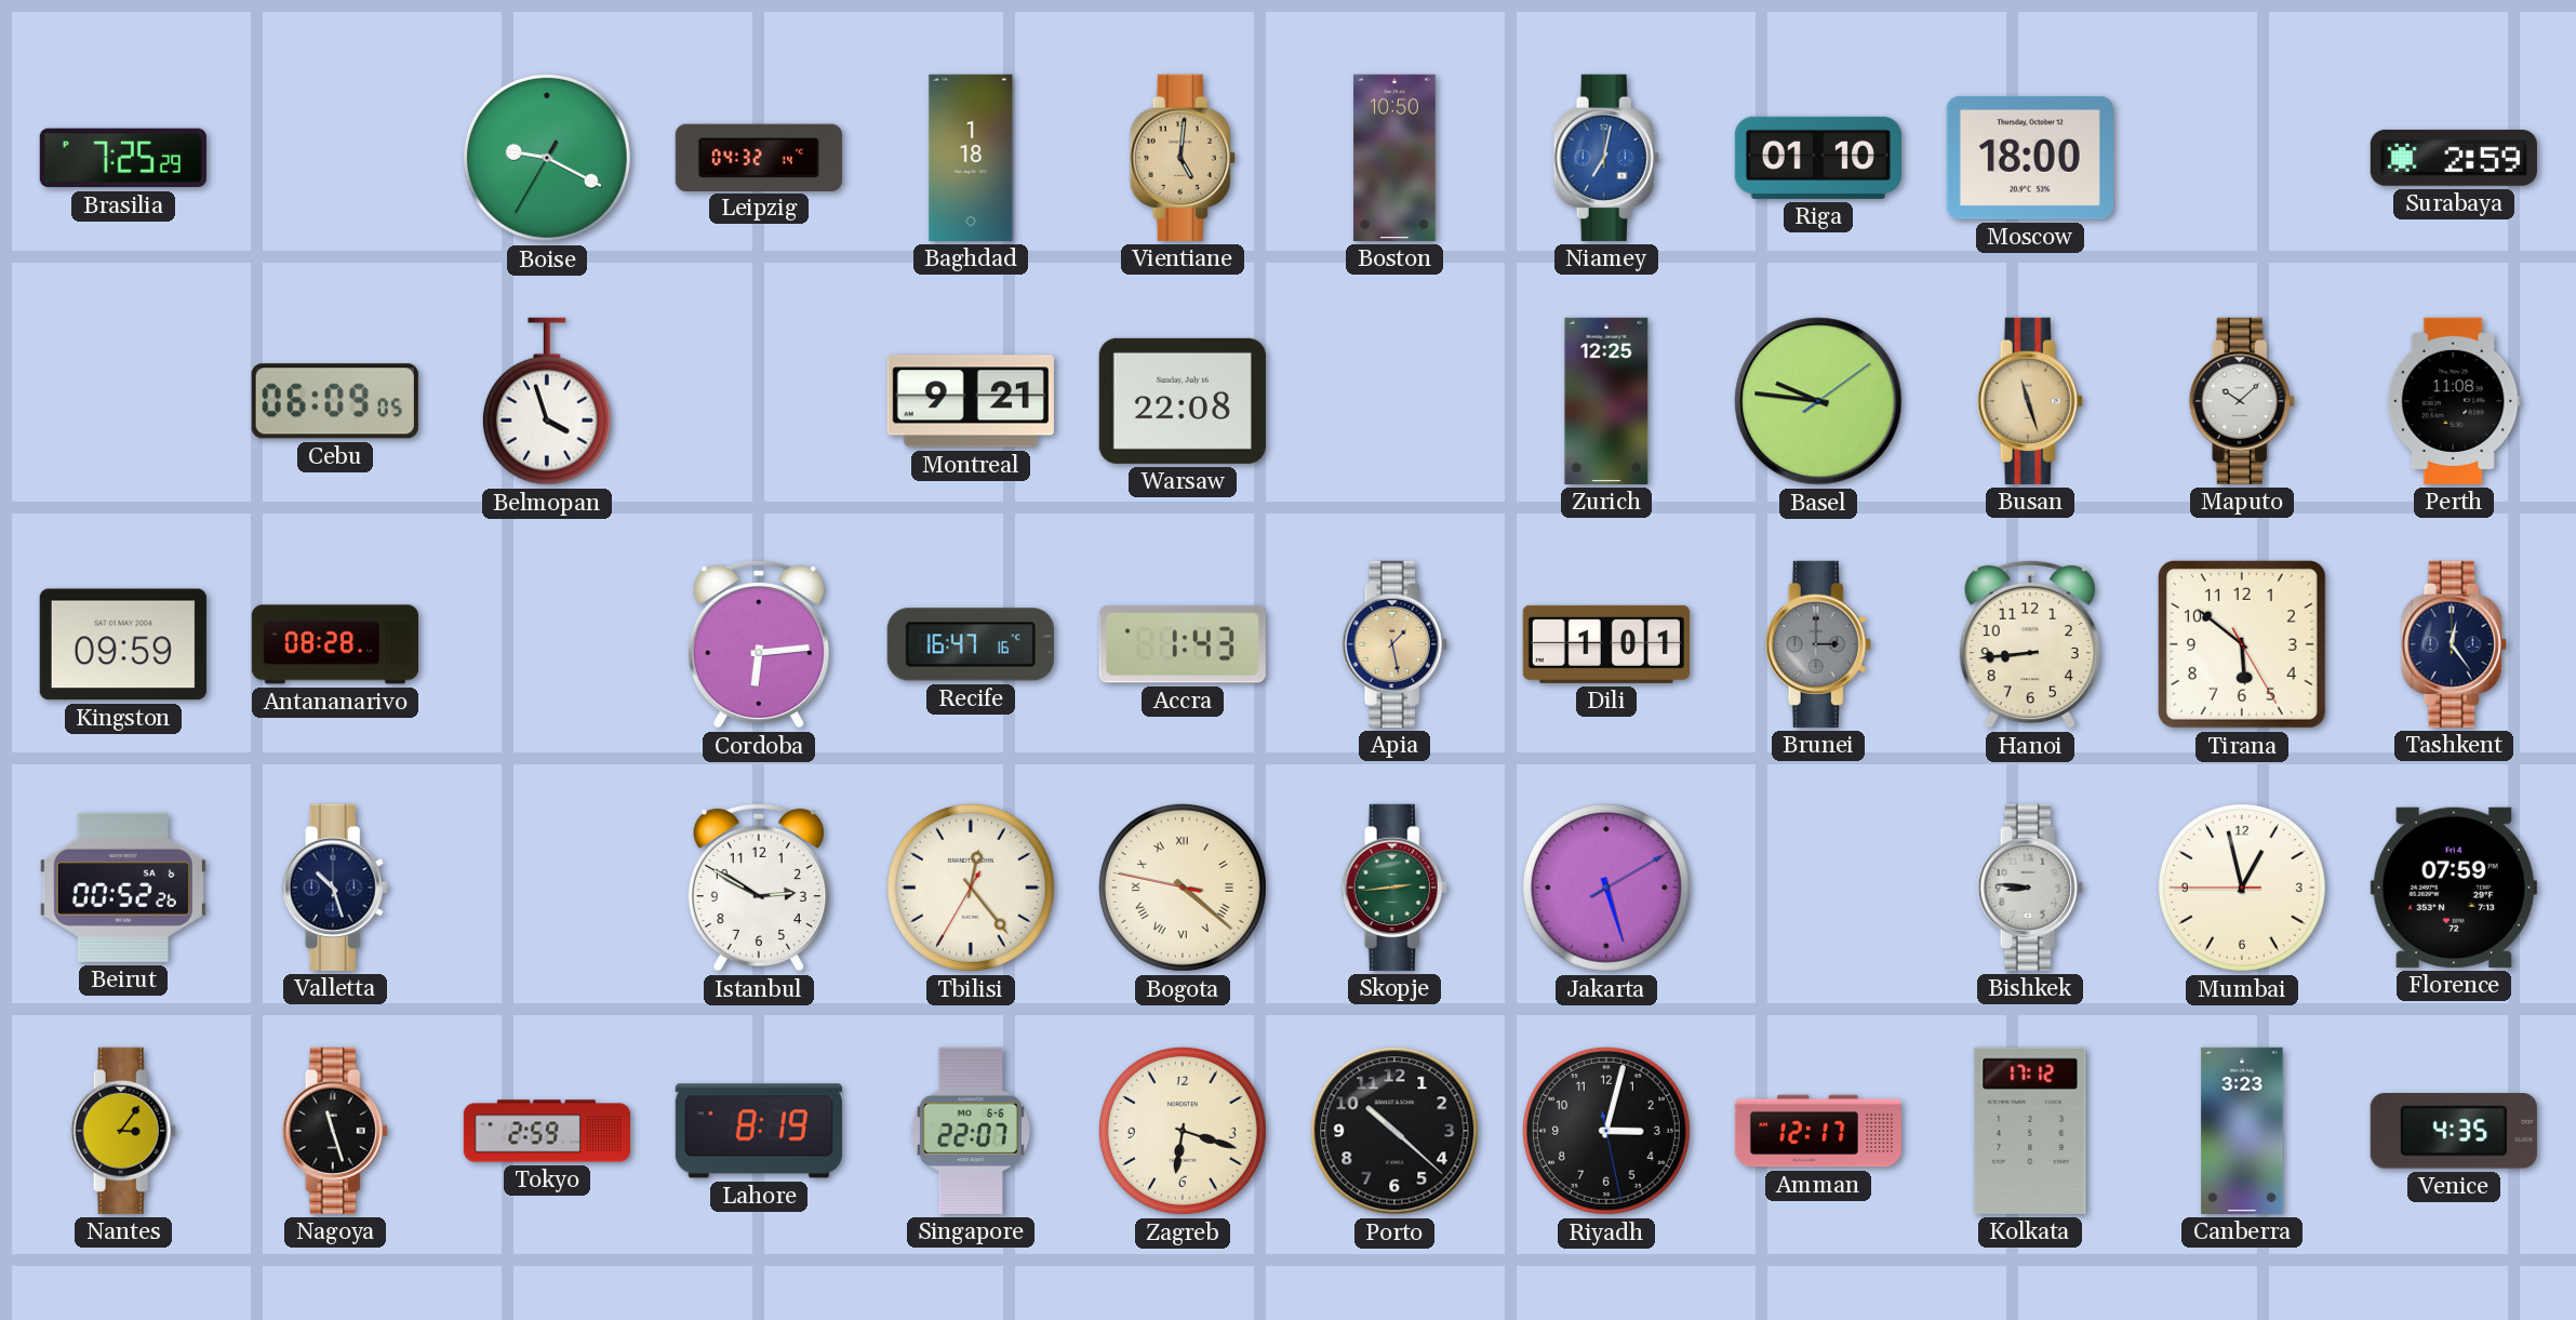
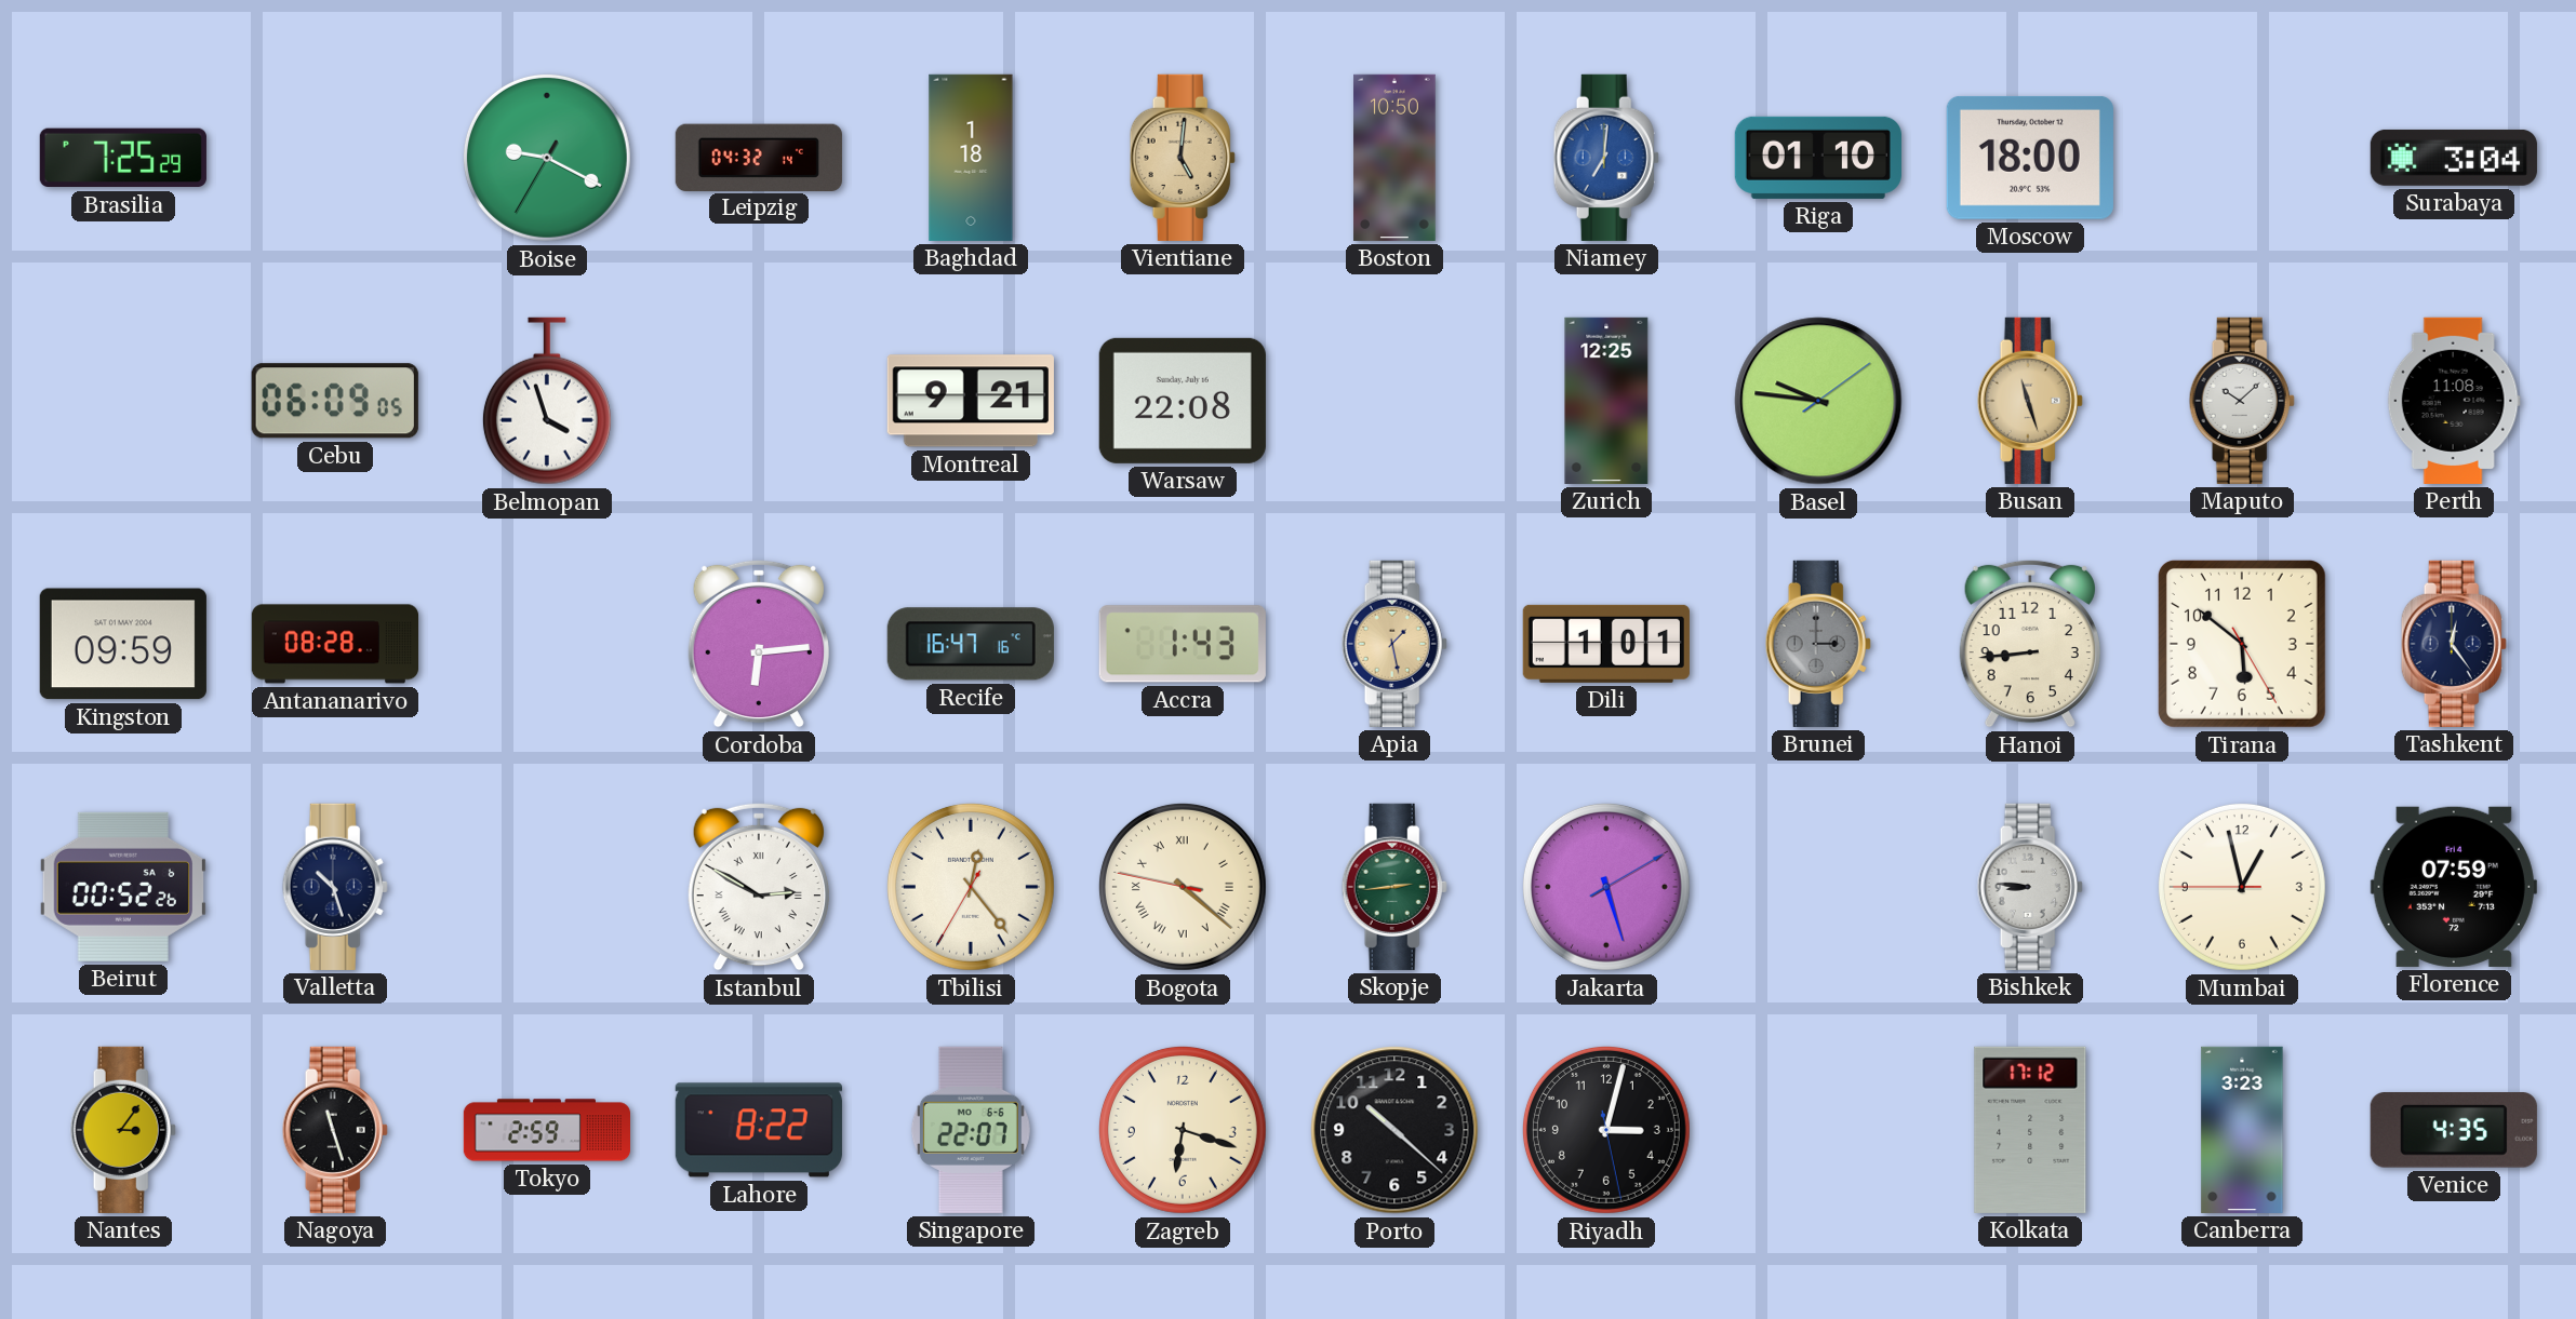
Niamey: 7:02 -> 7:01 (1606, 158)
Surabaya: 2:59 -> 3:04 (2454, 158)
Istanbul numerals: Arabic -> Roman (759, 887)
Lahore: 8:19 -> 8:22 (759, 1130)
Amman: 12:17 -> none (1817, 1131)
